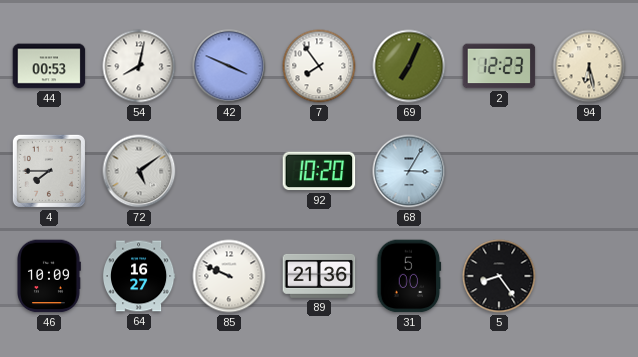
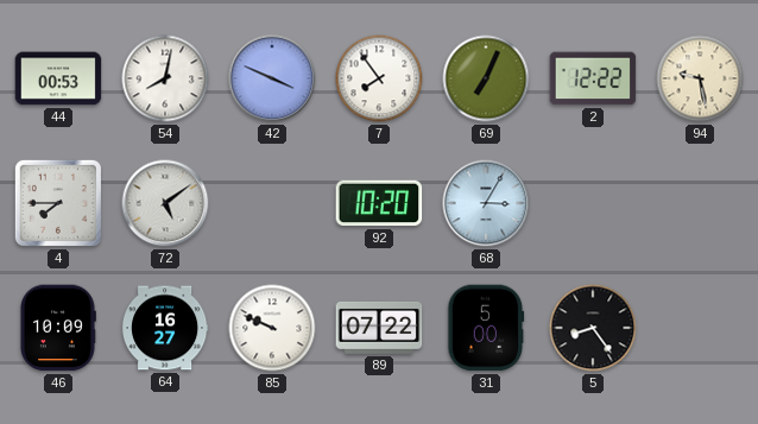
2: 12:23 -> 12:22 (593, 78)
94: 6:28 -> 9:28 (700, 78)
89: 21:36 -> 07:22 (379, 328)
